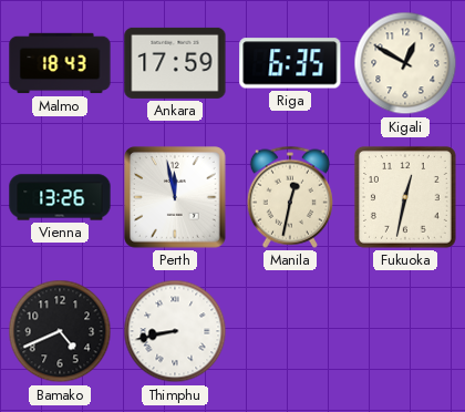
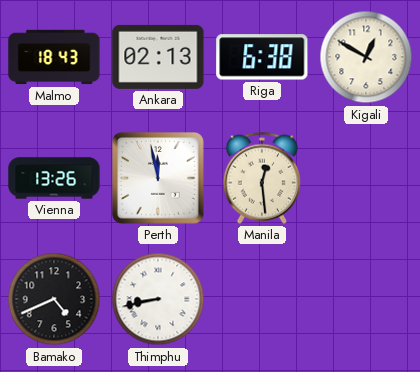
Ankara: 17:59 -> 02:13 (158, 57)
Riga: 6:35 -> 6:38 (262, 57)
Manila: 12:32 -> 12:29 (262, 178)
Fukuoka: 12:32 -> none (405, 197)
